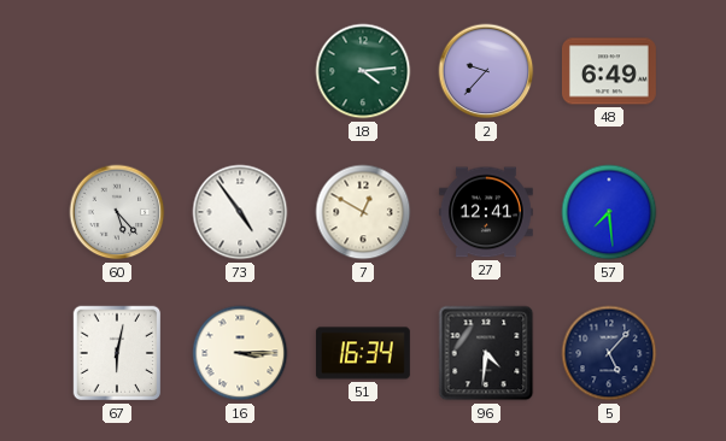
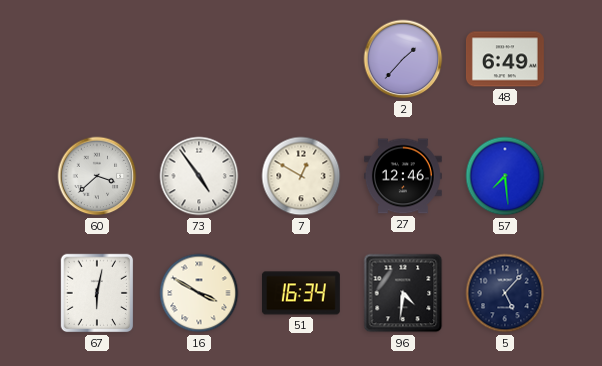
18: 4:14 -> none (363, 71)
2: 9:37 -> 1:37 (403, 59)
60: 5:23 -> 3:38 (97, 176)
27: 12:41 -> 12:46 (403, 176)
16: 3:15 -> 3:50 (199, 293)
